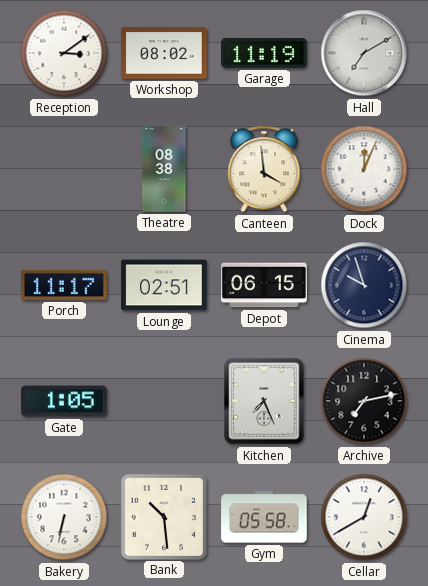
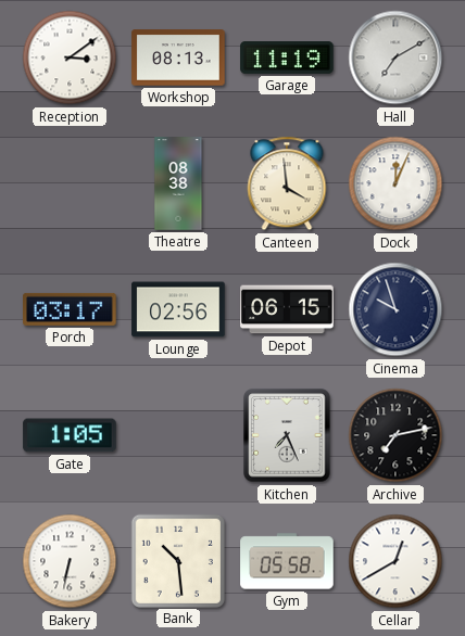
Workshop: 08:02 -> 08:13 (178, 58)
Porch: 11:17 -> 03:17 (70, 309)
Lounge: 02:51 -> 02:56 (178, 309)
